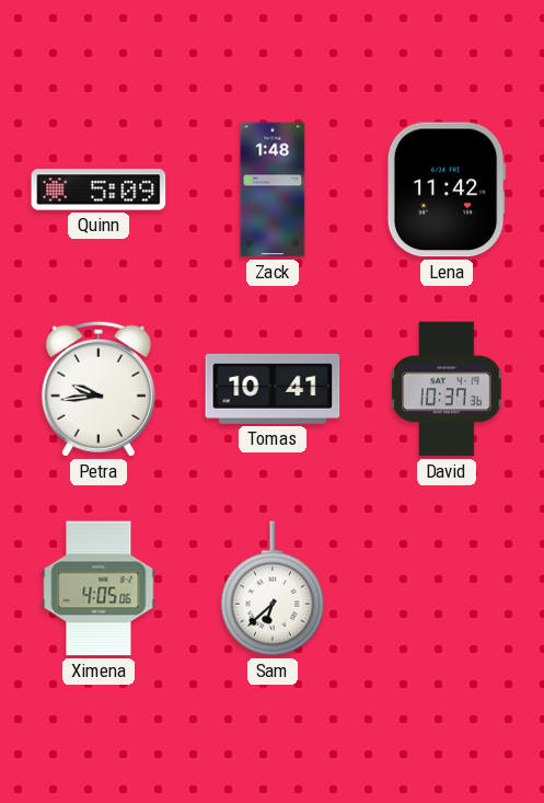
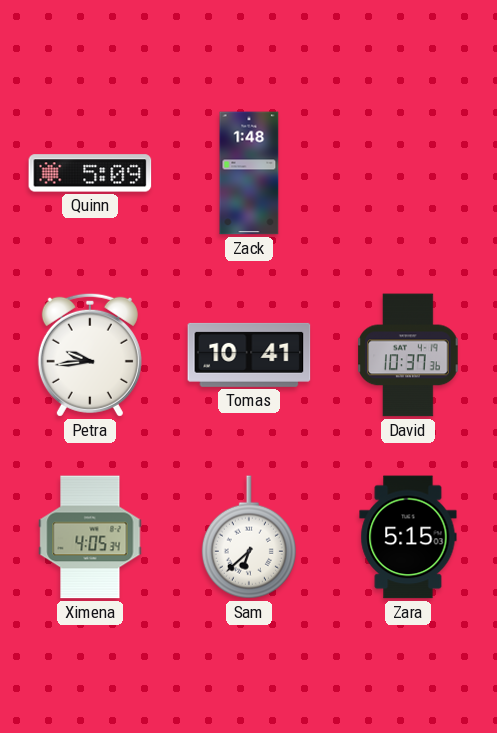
Lena: 11:42 -> none (447, 190)
Ximena: 4:05:06 -> 4:05:34 (90, 537)
Zara: none -> 5:15 (408, 537)
